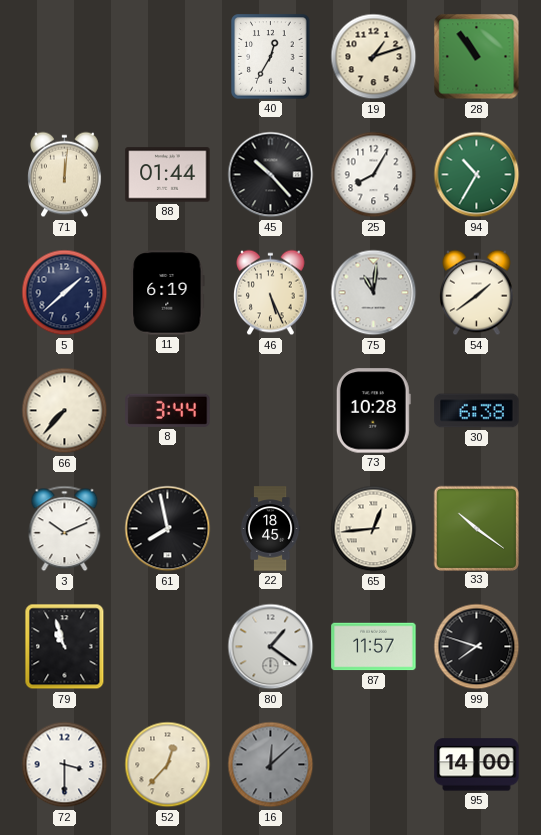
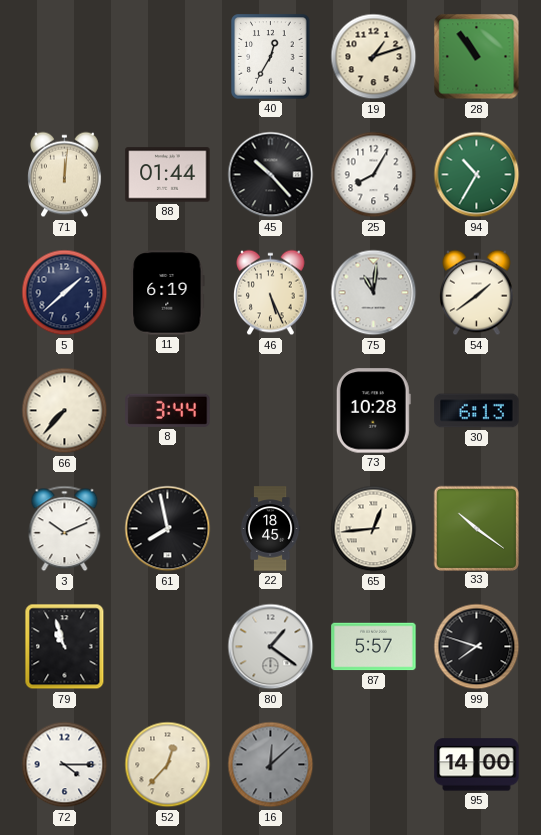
30: 6:38 -> 6:13 (477, 411)
87: 11:57 -> 5:57 (374, 647)
72: 3:30 -> 4:15 (65, 765)
